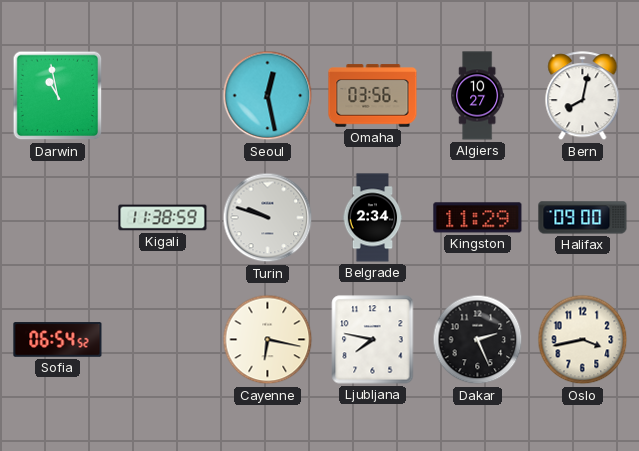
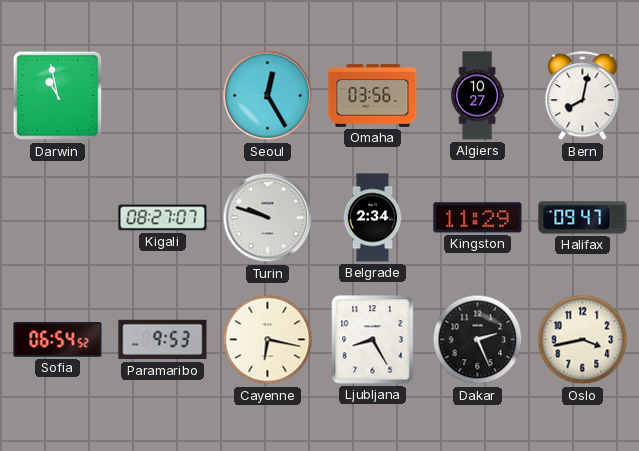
Seoul: 12:28 -> 12:25 (268, 96)
Kigali: 11:38 -> 08:27 (163, 218)
Halifax: 09:00 -> 09:47 (583, 218)
Paramaribo: none -> 9:53 (163, 340)
Ljubljana: 7:47 -> 8:25 (373, 340)
